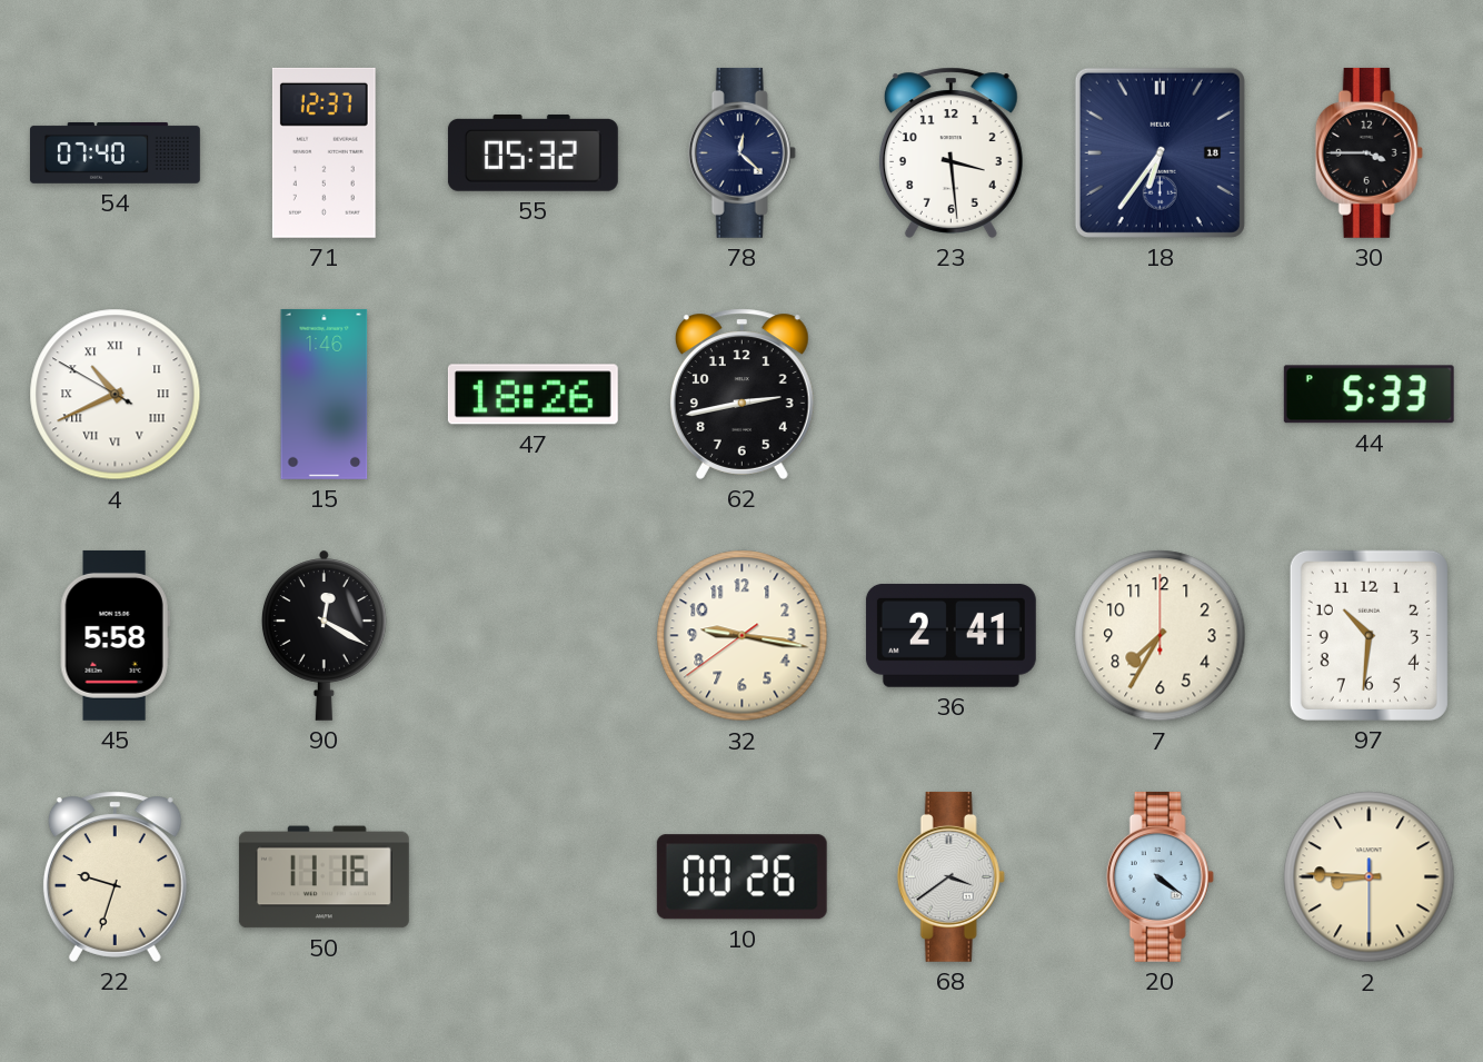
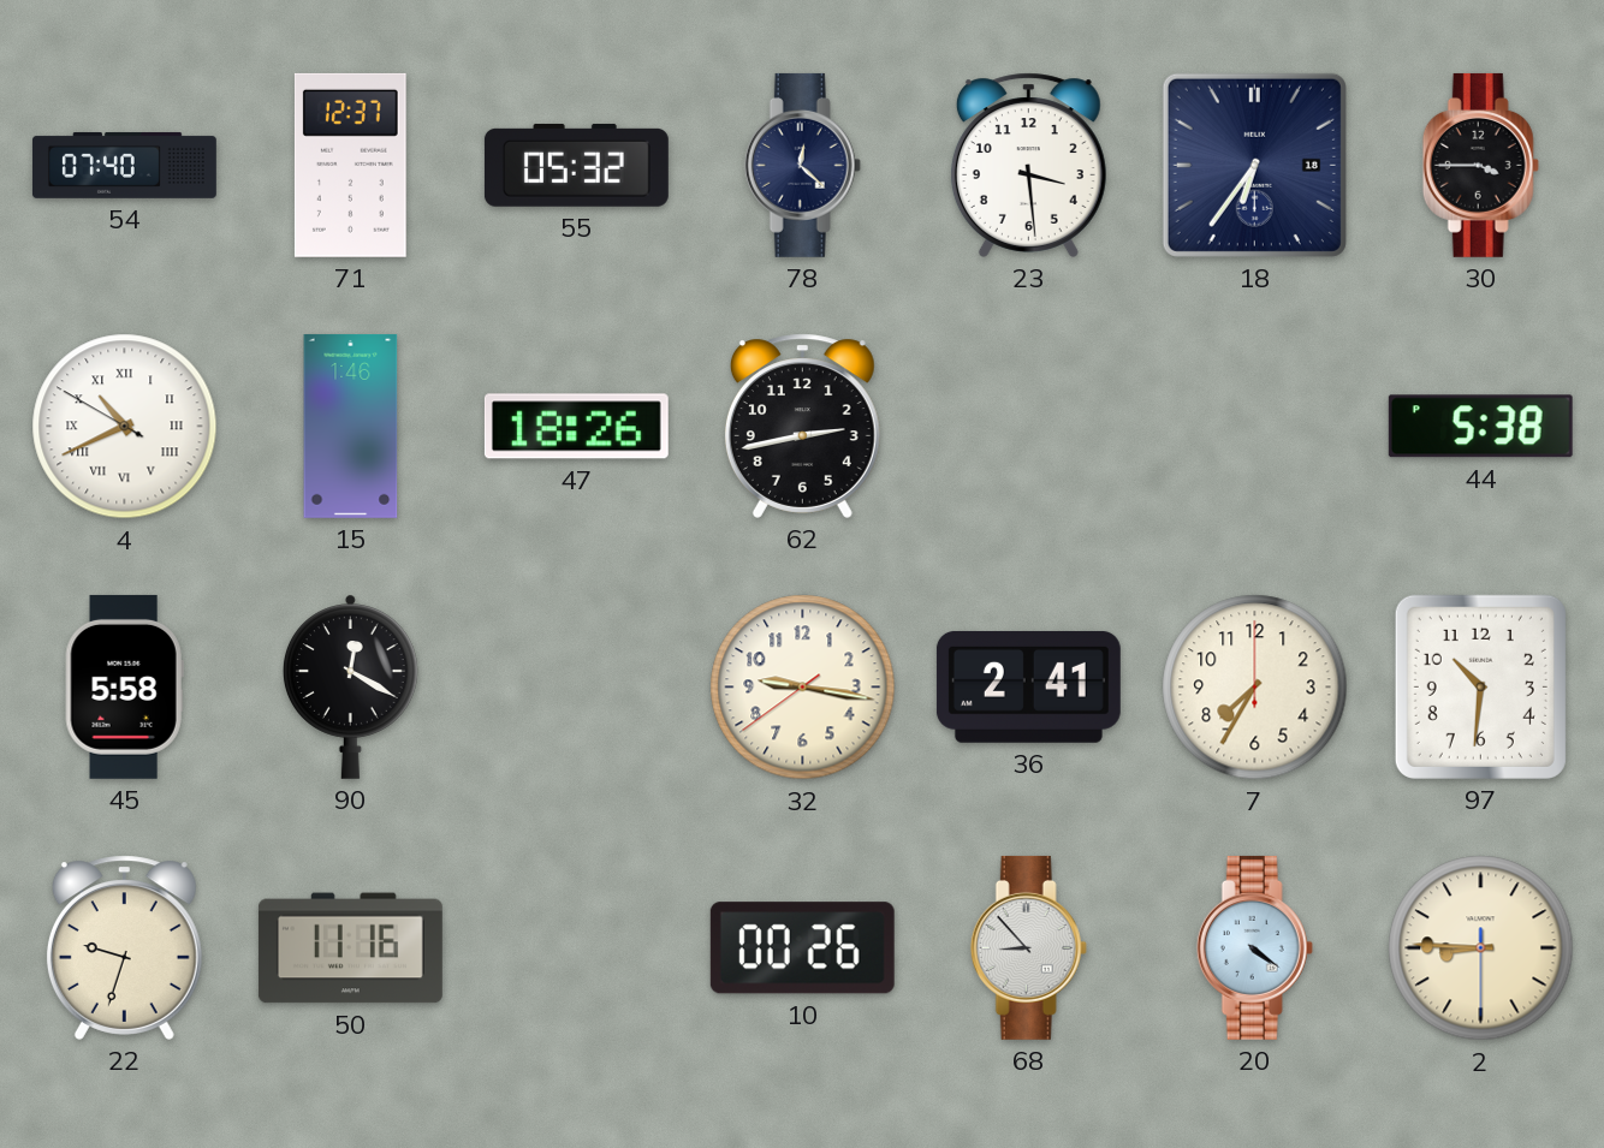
44: 5:33 -> 5:38 (1480, 427)
68: 3:39 -> 8:53 (1028, 947)
